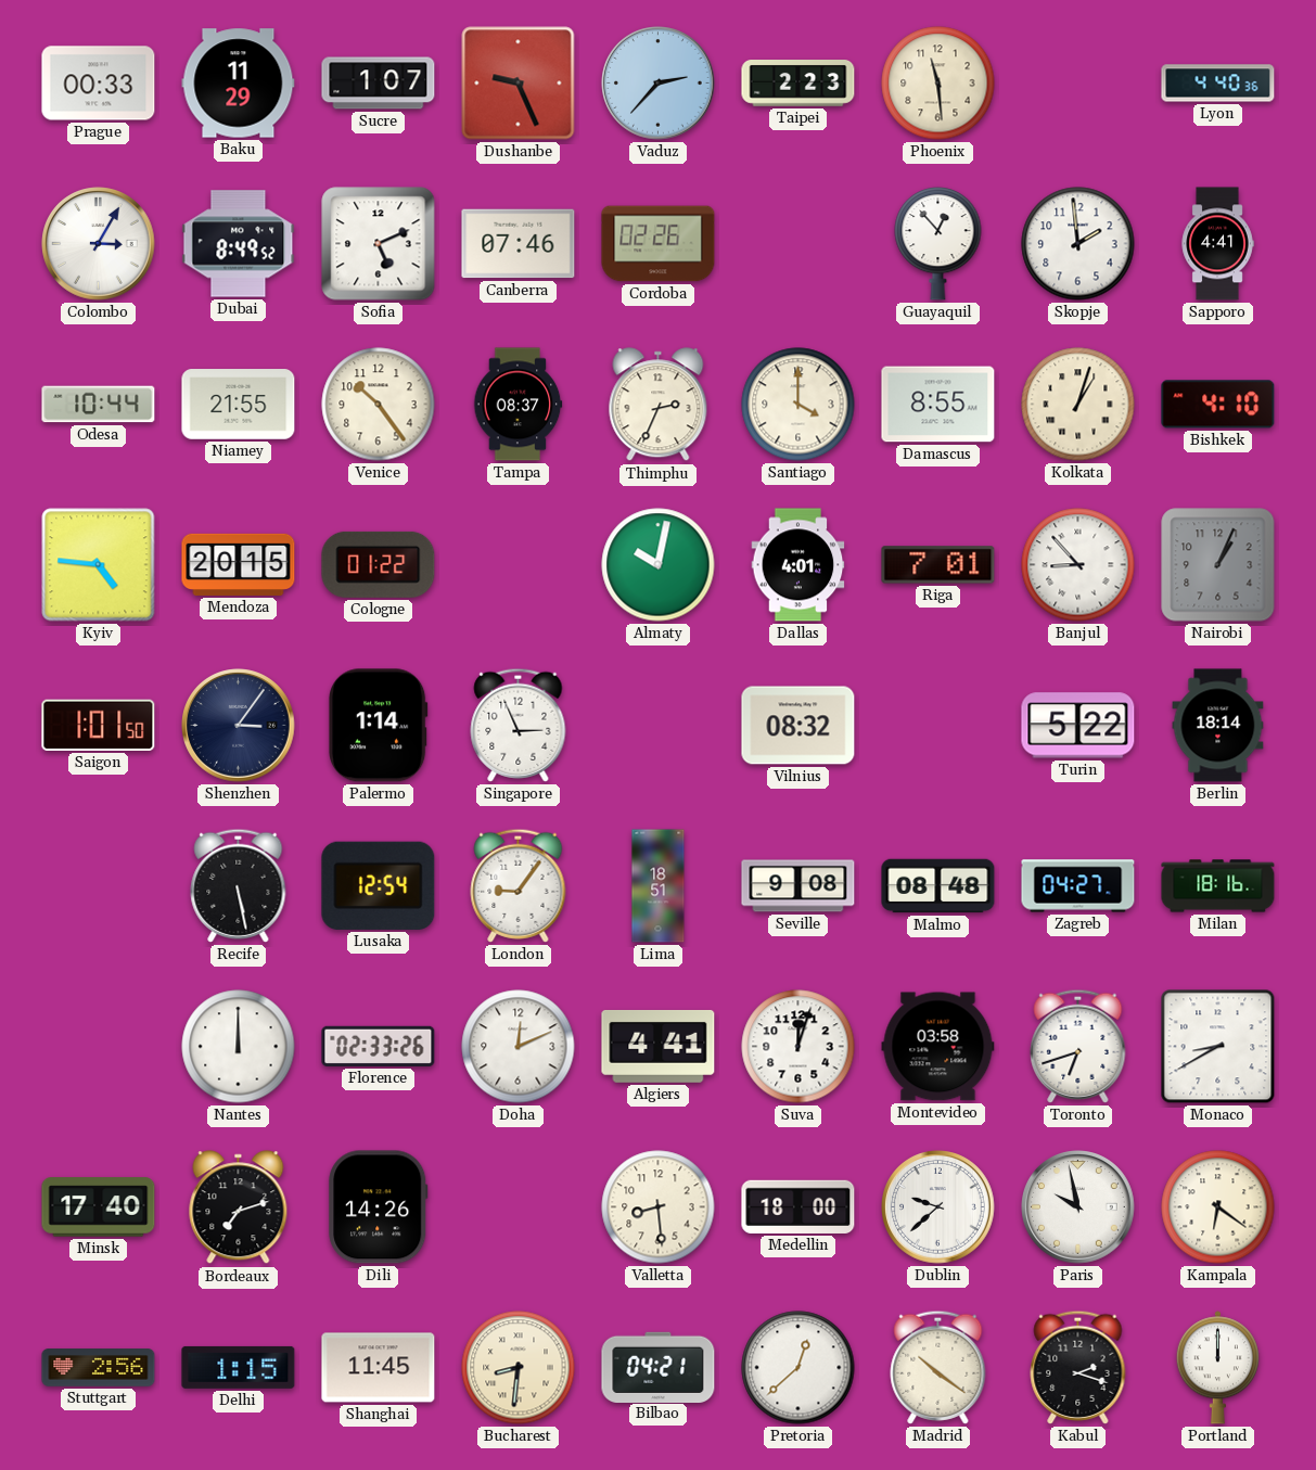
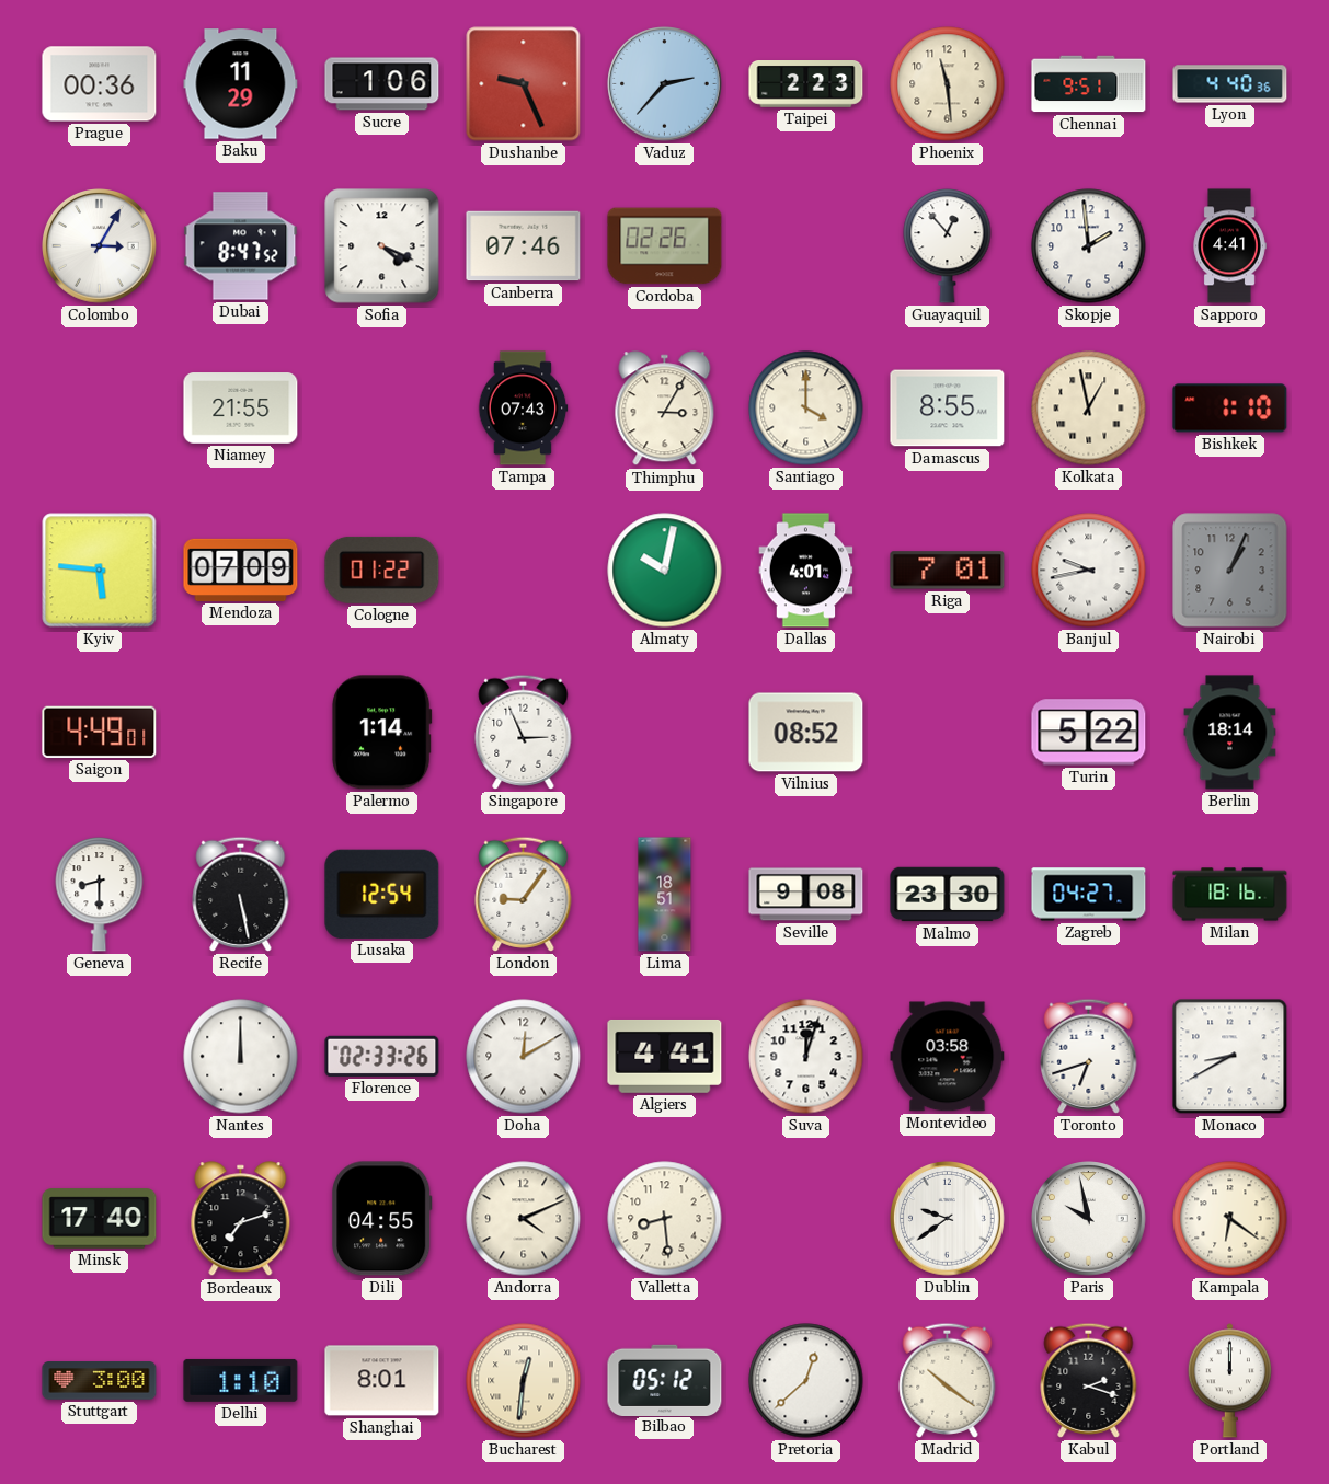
Prague: 00:33 -> 00:36 (100, 84)
Sucre: 1:07 -> 1:06 (382, 84)
Chennai: none -> 9:51 (1089, 84)
Dubai: 8:49 -> 8:47 (241, 246)
Sofia: 5:11 -> 4:19 (382, 246)
Odesa: 10:44 -> none (99, 405)
Venice: 10:24 -> none (379, 405)
Tampa: 08:37 -> 07:43 (523, 409)
Thimphu: 2:34 -> 3:05 (665, 409)
Kolkata: 1:03 -> 12:58 (1089, 409)
Bishkek: 4:10 -> 1:10 (1230, 409)
Kyiv: 4:46 -> 5:46 (100, 571)
Mendoza: 20:15 -> 07:09 (241, 570)
Banjul: 8:53 -> 9:43 (1089, 571)
Saigon: 1:01 -> 4:49 (100, 732)
Shenzhen: 3:06 -> none (239, 726)
Vilnius: 08:32 -> 08:52 (806, 733)
Geneva: none -> 8:30 (100, 894)
Malmo: 08:48 -> 23:30 (948, 895)
Doha: 12:11 -> 12:10 (524, 1057)
Dili: 14:26 -> 04:55 (382, 1219)
Andorra: none -> 4:11 (524, 1219)
Medellin: 18:00 -> none (798, 1206)
Dublin: 9:38 -> 9:39 (948, 1219)
Stuttgart: 2:56 -> 3:00 (100, 1381)
Delhi: 1:15 -> 1:10 (241, 1380)
Shanghai: 11:45 -> 8:01 (382, 1381)
Bucharest: 8:31 -> 12:31 (524, 1381)
Bilbao: 04:21 -> 05:12 (665, 1380)
